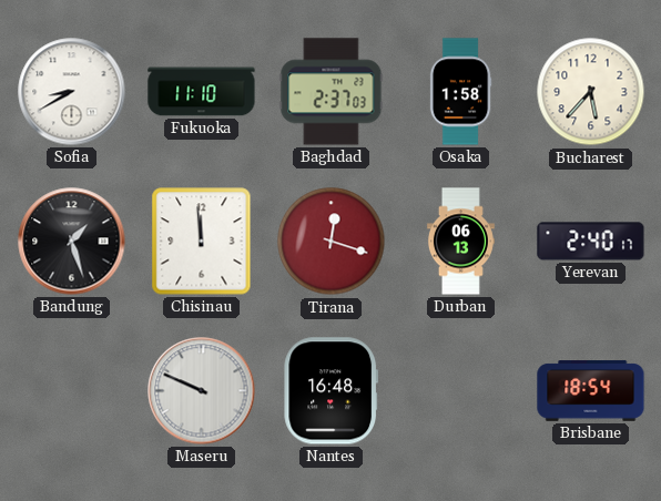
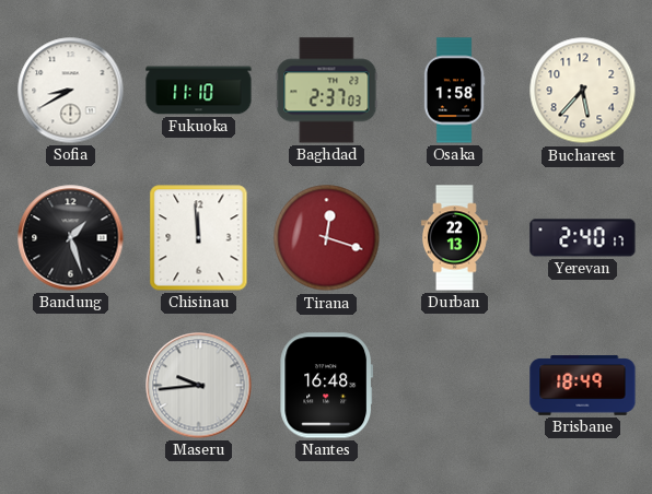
Durban: 06:13 -> 22:13 (454, 238)
Maseru: 9:49 -> 9:44 (199, 386)
Brisbane: 18:54 -> 18:49 (583, 386)
